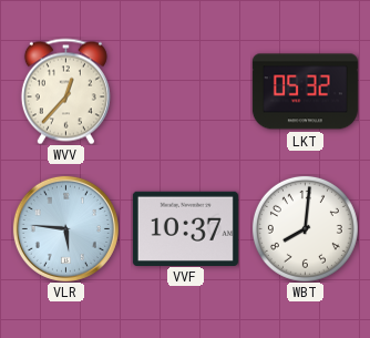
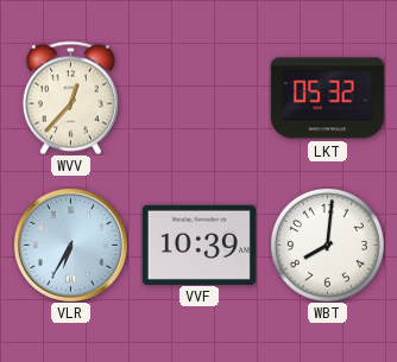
VLR: 5:46 -> 6:35 (70, 244)
VVF: 10:37 -> 10:39 (198, 244)
